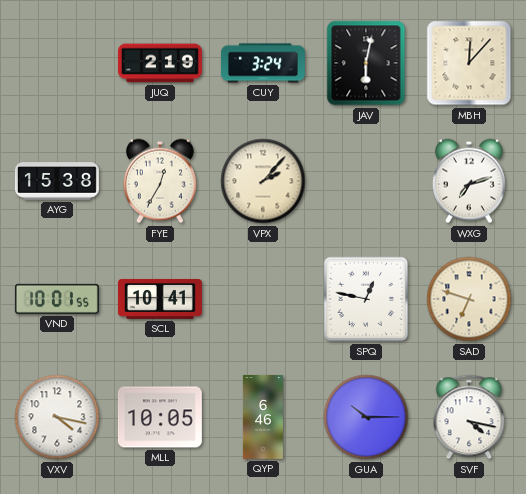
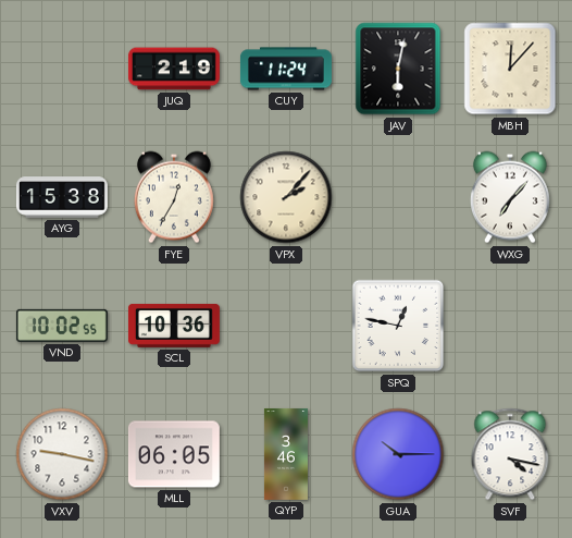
CUY: 3:24 -> 11:24 (286, 69)
WXG: 7:12 -> 7:07 (510, 197)
VND: 10:01 -> 10:02 (62, 326)
SCL: 10:41 -> 10:36 (174, 326)
SAD: 6:48 -> none (469, 299)
VXV: 4:17 -> 9:17 (62, 454)
MLL: 10:05 -> 06:05 (174, 454)
QYP: 6:46 -> 3:46 (286, 454)
